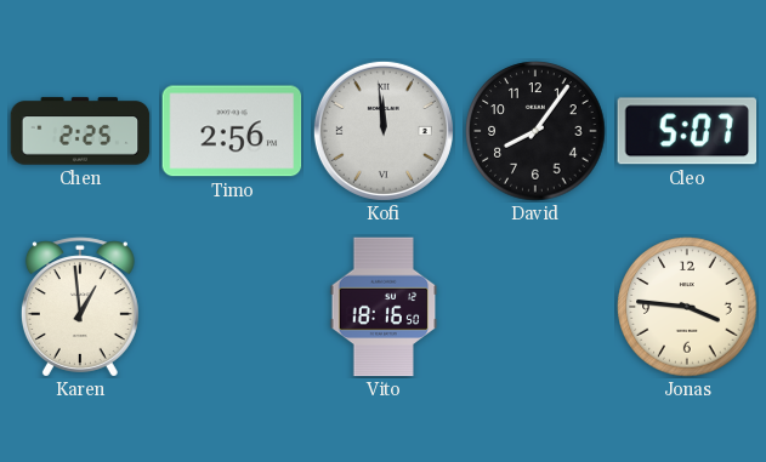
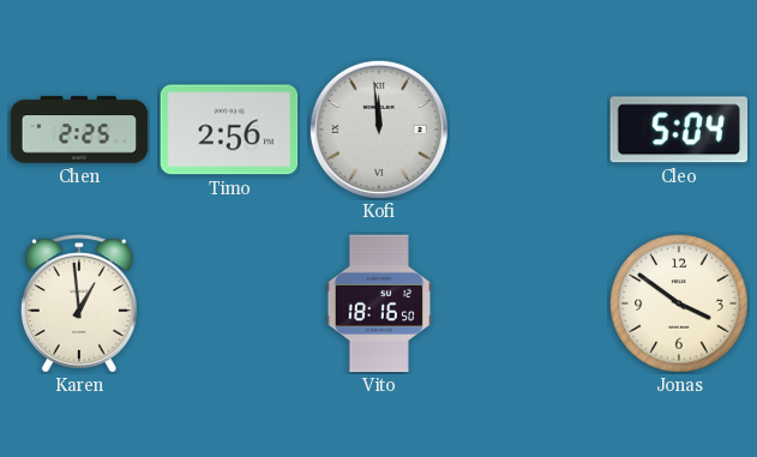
David: 8:06 -> none (535, 131)
Cleo: 5:07 -> 5:04 (679, 130)
Jonas: 3:46 -> 3:51 (679, 303)
